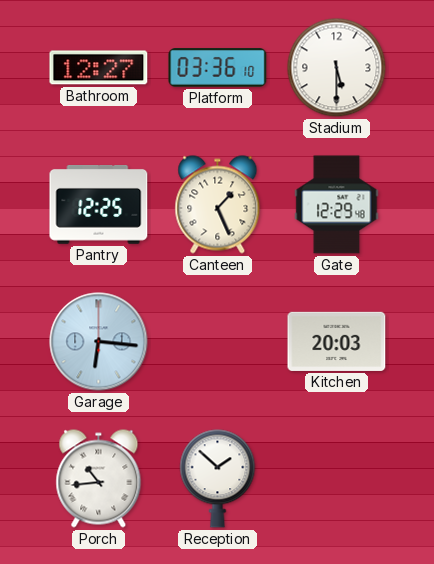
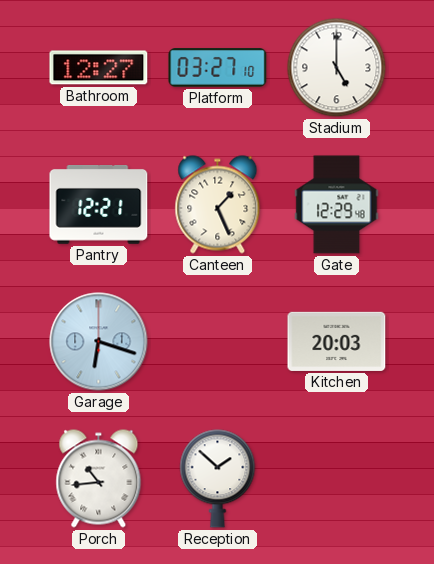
Platform: 03:36 -> 03:27 (218, 68)
Stadium: 5:30 -> 5:00 (337, 68)
Pantry: 12:25 -> 12:21 (99, 205)
Garage: 6:16 -> 6:18 (99, 342)
